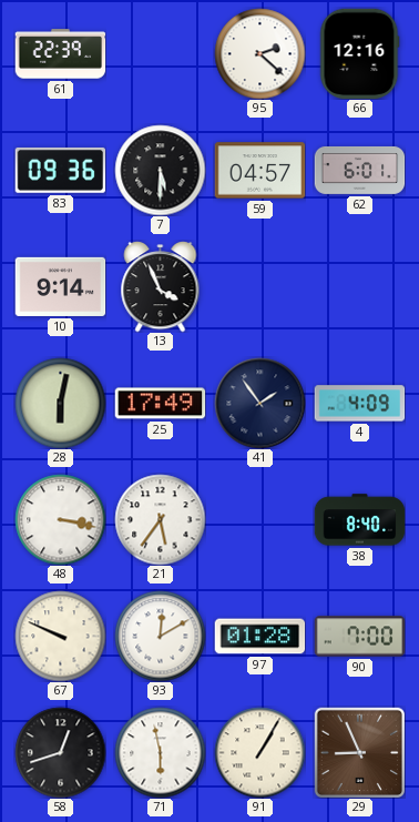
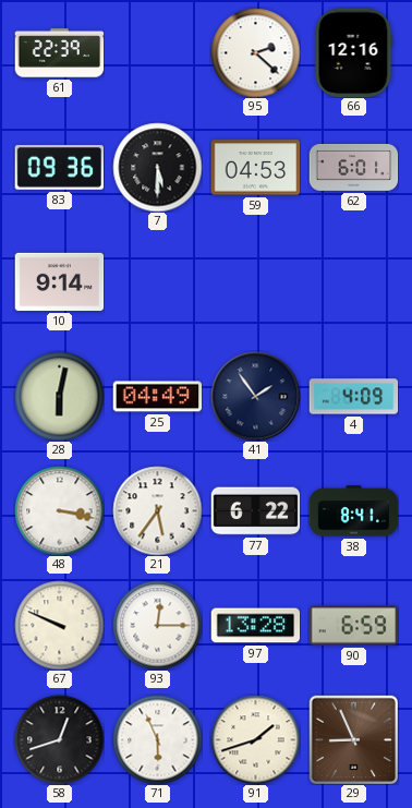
59: 04:57 -> 04:53 (255, 168)
13: 3:56 -> none (161, 287)
25: 17:49 -> 04:49 (157, 397)
77: none -> 6:22 (255, 511)
38: 8:40 -> 8:41 (353, 511)
93: 12:10 -> 12:15 (157, 625)
97: 01:28 -> 13:28 (255, 626)
90: 7:00 -> 6:59 (353, 626)
71: 5:58 -> 5:56 (157, 739)
91: 1:05 -> 1:42 (255, 739)
